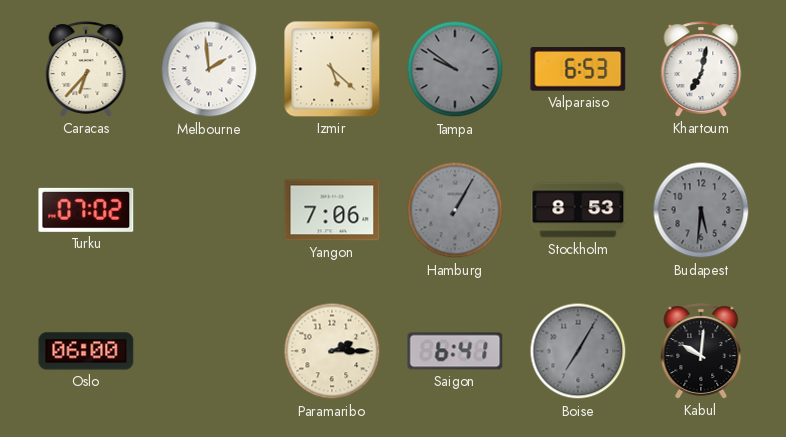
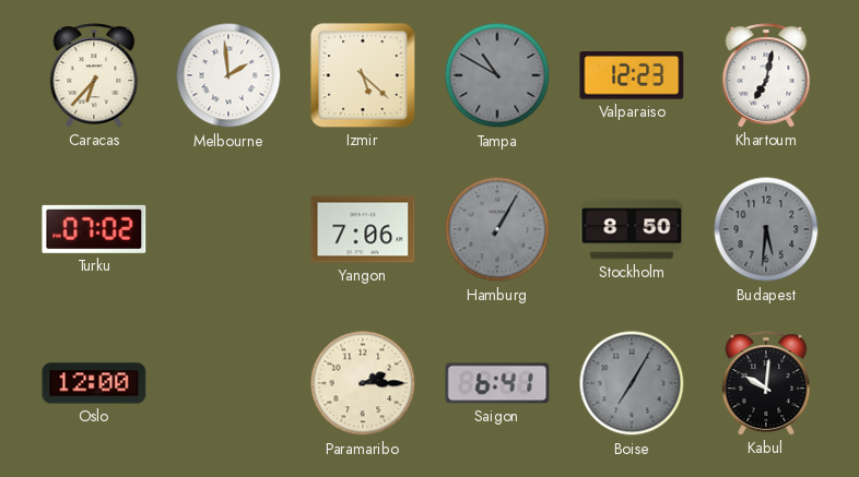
Tampa: 9:51 -> 10:50 (497, 75)
Valparaiso: 6:53 -> 12:23 (632, 76)
Stockholm: 8:53 -> 8:50 (632, 229)
Oslo: 06:00 -> 12:00 (94, 383)
